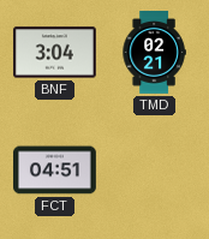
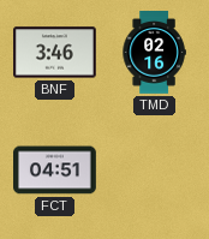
BNF: 3:04 -> 3:46 (55, 53)
TMD: 02:21 -> 02:16 (154, 53)
